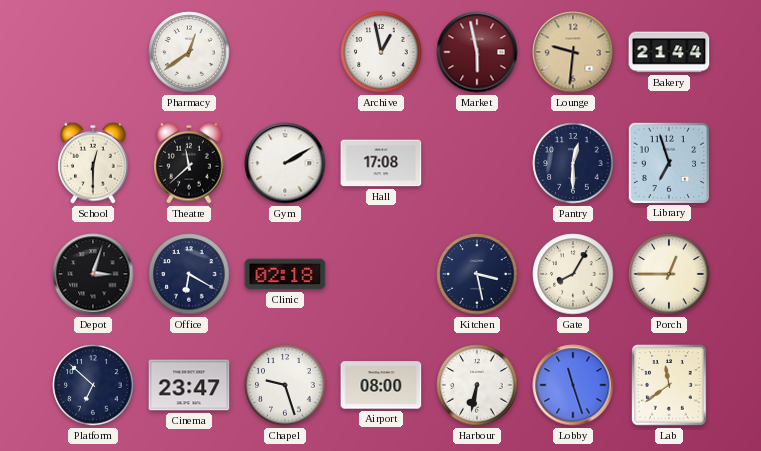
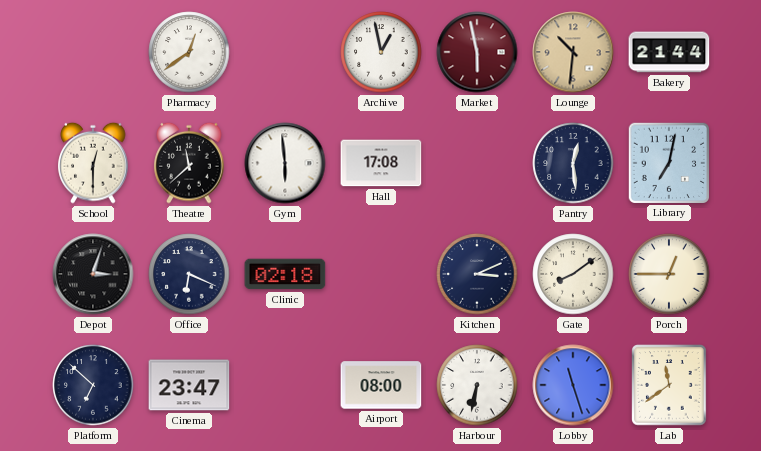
Lounge: 9:31 -> 10:31 (573, 52)
Gym: 2:10 -> 5:59 (285, 163)
Pantry: 12:30 -> 12:29 (573, 163)
Library: 6:57 -> 7:02 (668, 162)
Office: 6:20 -> 6:19 (189, 274)
Kitchen: 3:28 -> 3:11 (477, 274)
Gate: 8:05 -> 8:09 (573, 274)
Chapel: 9:27 -> none (285, 385)
